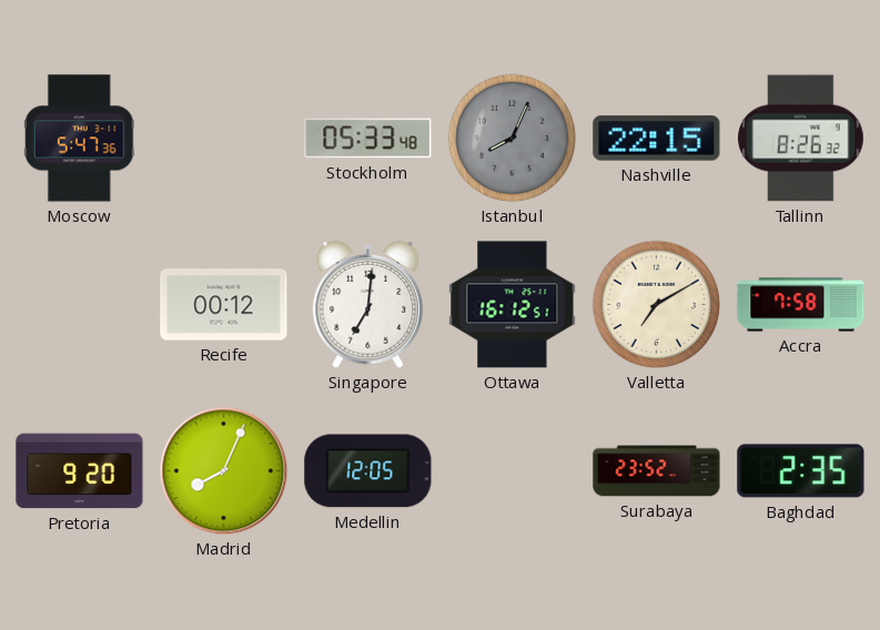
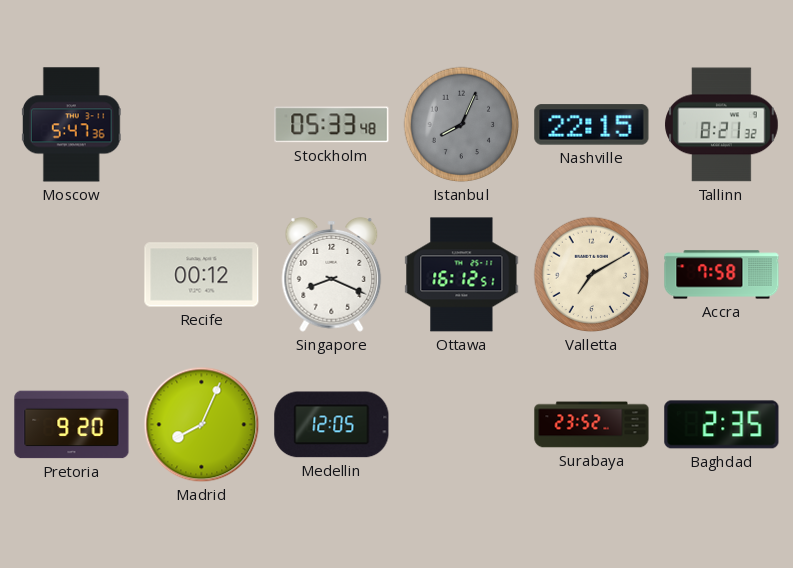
Tallinn: 8:26 -> 8:21 (722, 125)
Singapore: 7:01 -> 8:19 (332, 275)
